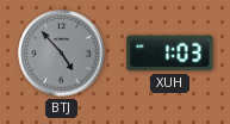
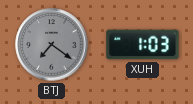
BTJ: 4:53 -> 7:21 (52, 45)
